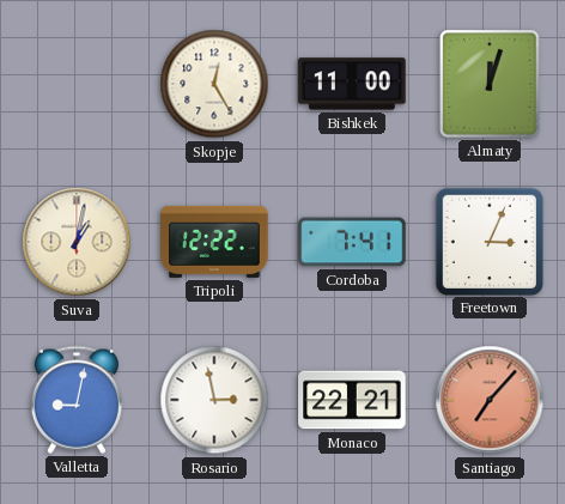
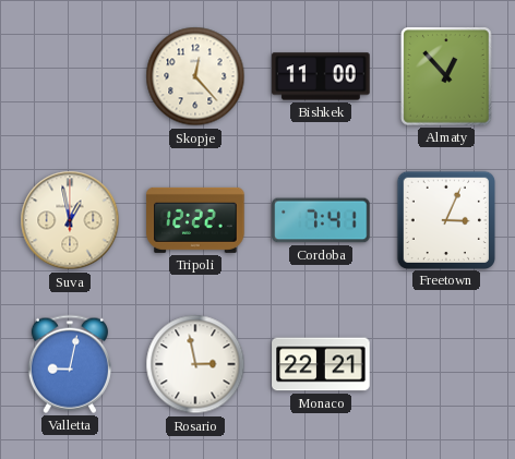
Skopje: 12:25 -> 12:23 (195, 76)
Almaty: 12:03 -> 12:53 (446, 76)
Suva: 1:02 -> 12:58 (70, 220)
Santiago: 7:07 -> none (490, 400)
